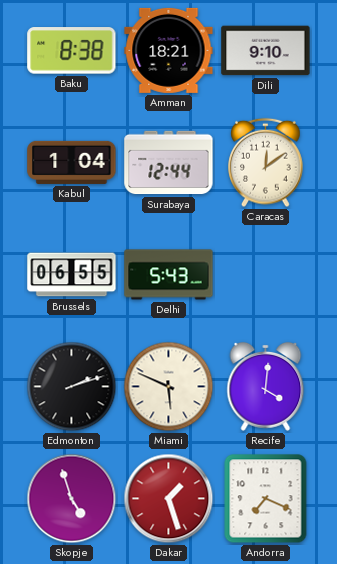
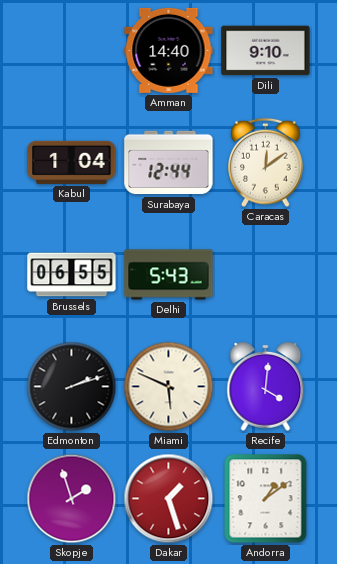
Baku: 8:38 -> none (72, 51)
Amman: 18:21 -> 14:40 (169, 50)
Skopje: 4:57 -> 1:57 (72, 499)
Andorra: 7:19 -> 1:09 (266, 499)
